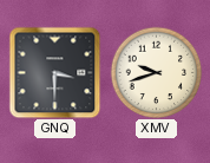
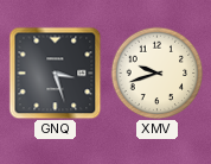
GNQ: 3:30 -> 3:27 (55, 72)
